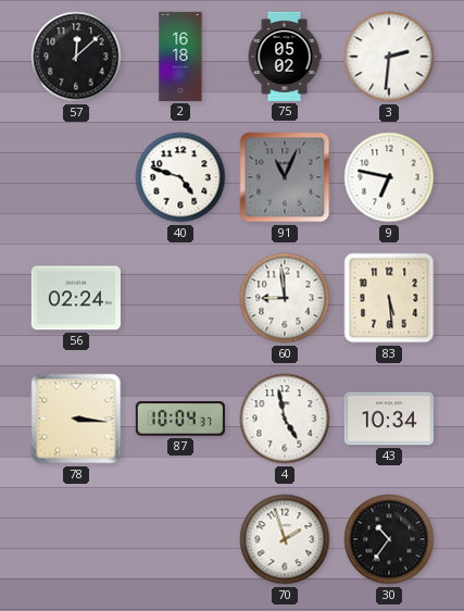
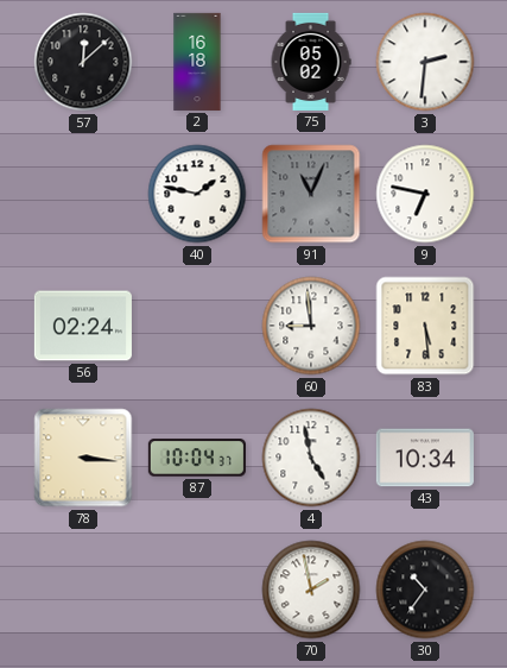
40: 4:48 -> 1:47 (197, 194)
70: 1:57 -> 1:58 (311, 590)
